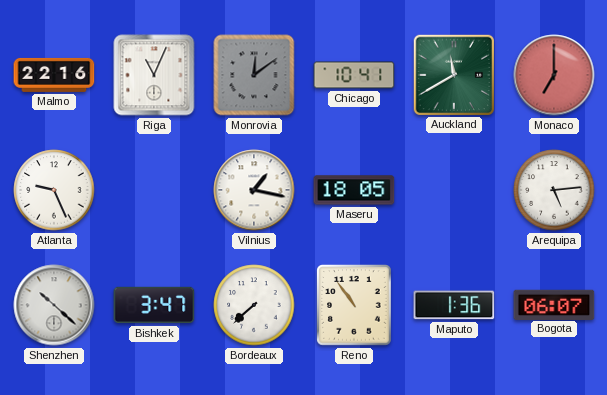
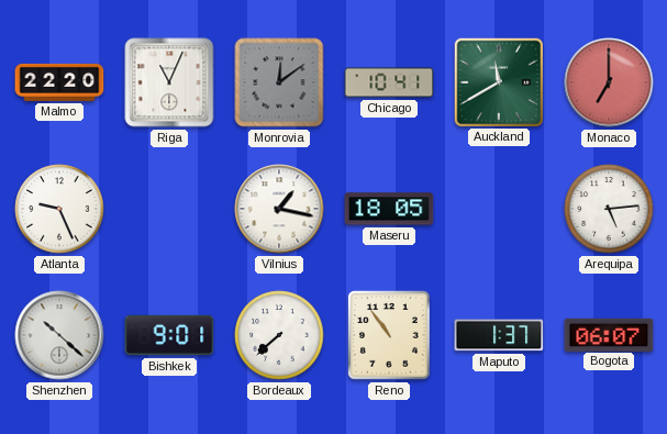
Malmo: 22:16 -> 22:20 (59, 82)
Bishkek: 3:47 -> 9:01 (169, 335)
Maputo: 1:36 -> 1:37 (499, 335)
